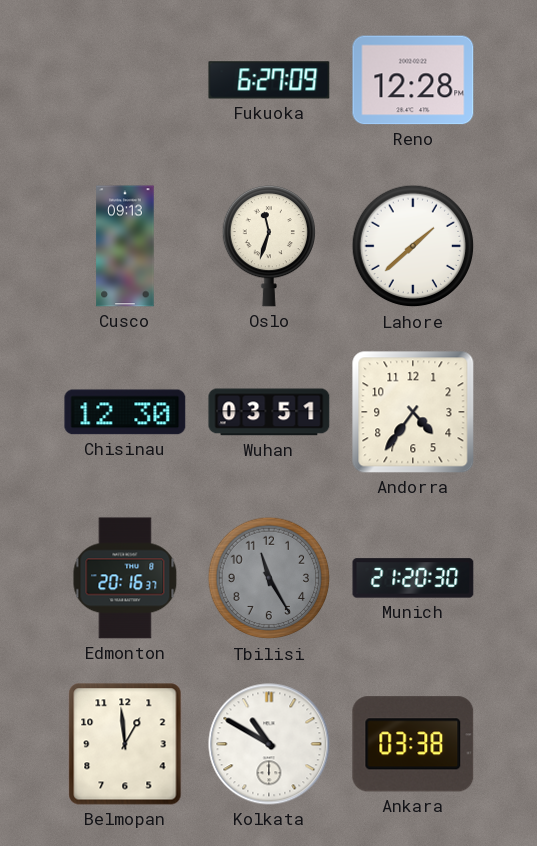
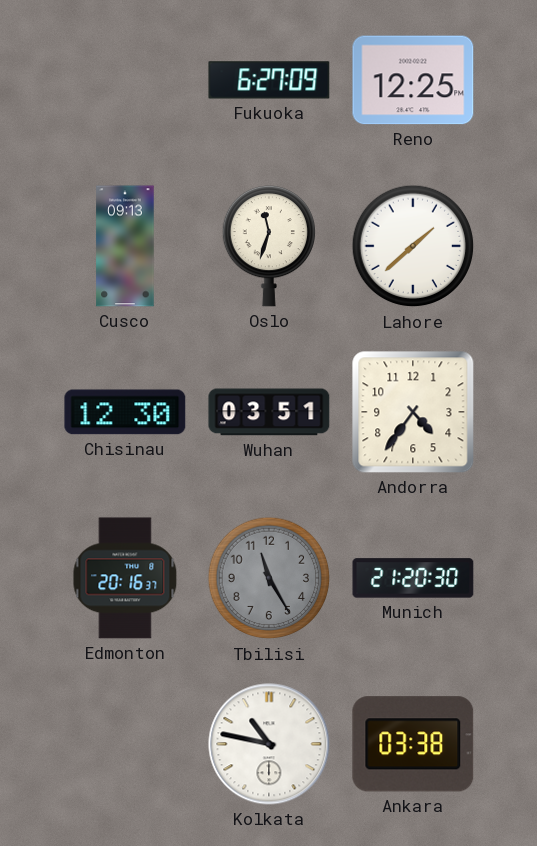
Reno: 12:28 -> 12:25 (413, 80)
Belmopan: 12:59 -> none (125, 744)
Kolkata: 10:50 -> 10:47 (269, 744)
